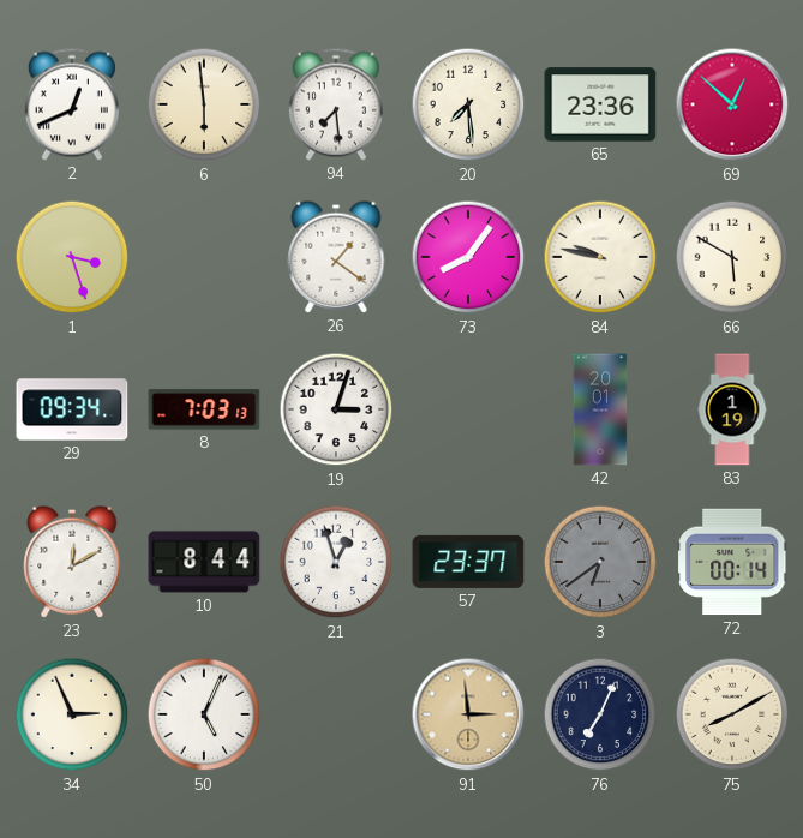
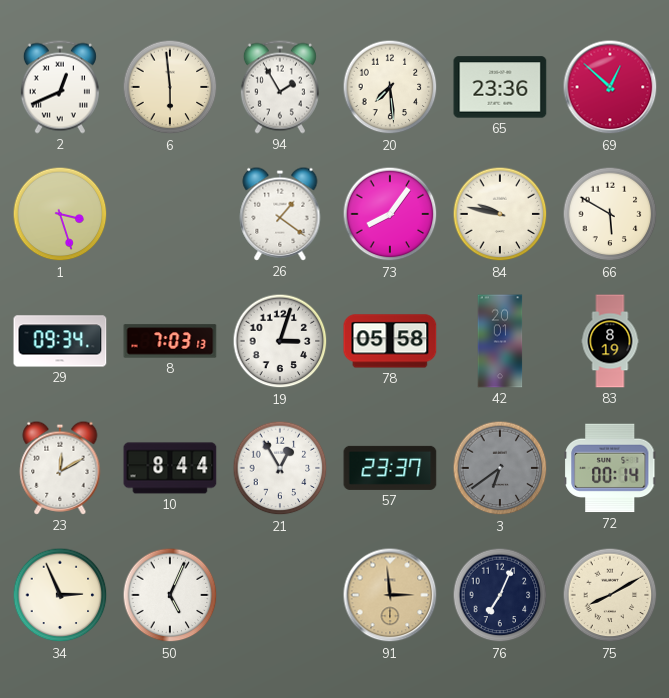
94: 7:29 -> 1:55 (280, 87)
78: none -> 05:58 (390, 341)
83: 1:19 -> 8:19 (610, 341)
21: 12:57 -> 12:55 (280, 468)
